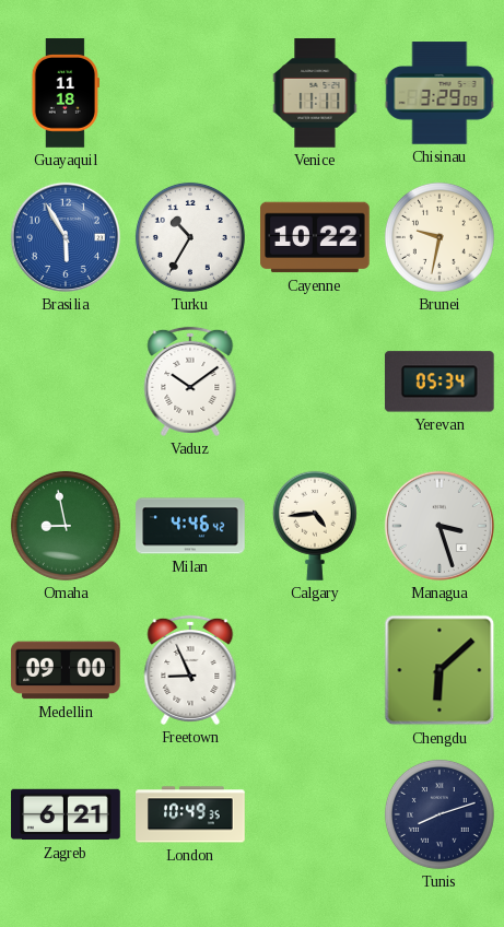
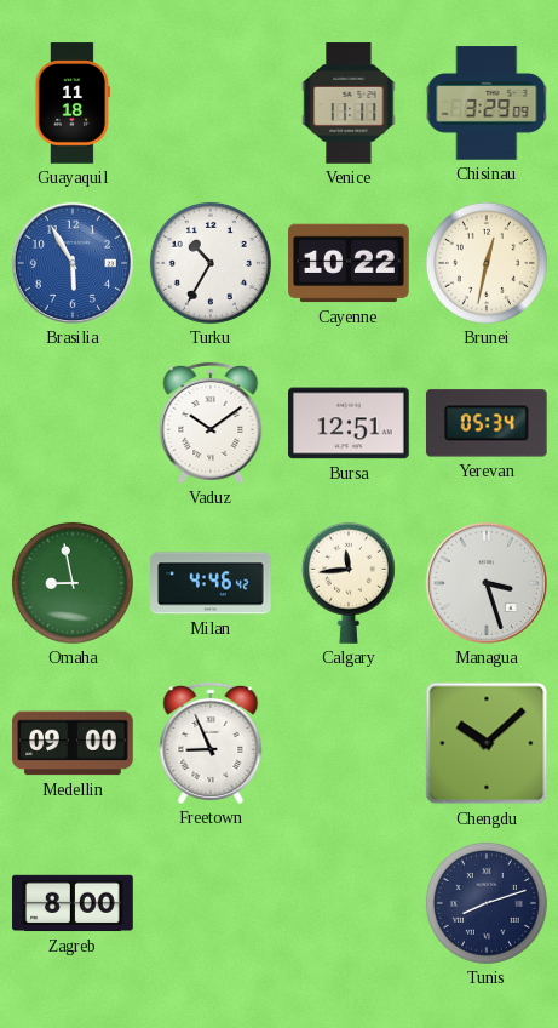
Brunei: 9:32 -> 12:32 (487, 263)
Bursa: none -> 12:51 (349, 423)
Calgary: 4:44 -> 11:44 (349, 583)
Chengdu: 6:08 -> 10:08 (487, 743)
Zagreb: 6:21 -> 8:00 (73, 903)
London: 10:49 -> none (190, 814)
